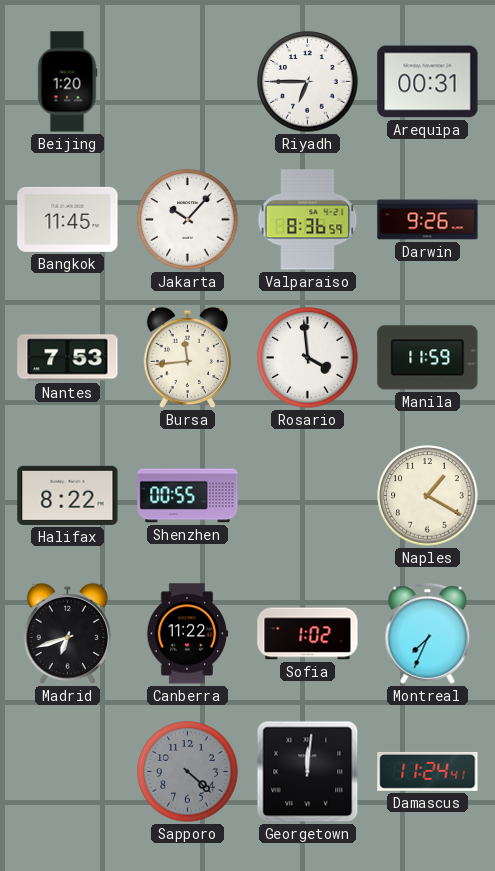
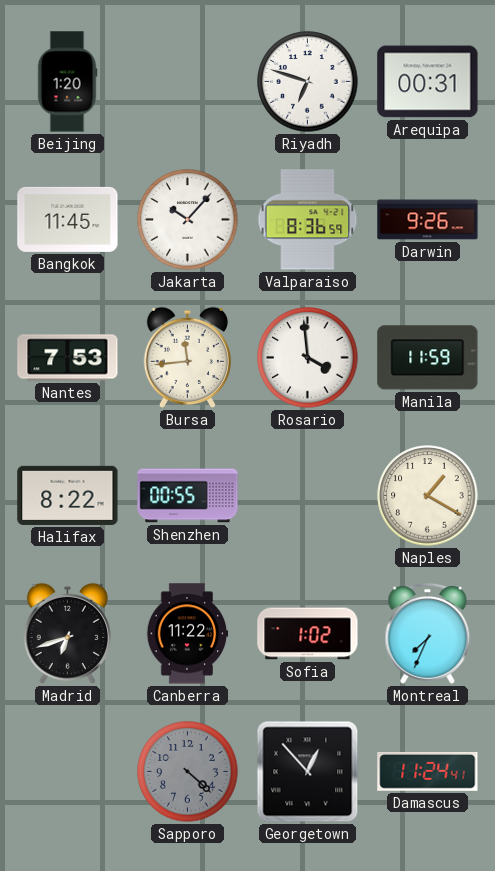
Riyadh: 6:45 -> 6:48 (308, 82)
Georgetown: 12:01 -> 12:53 (308, 772)
